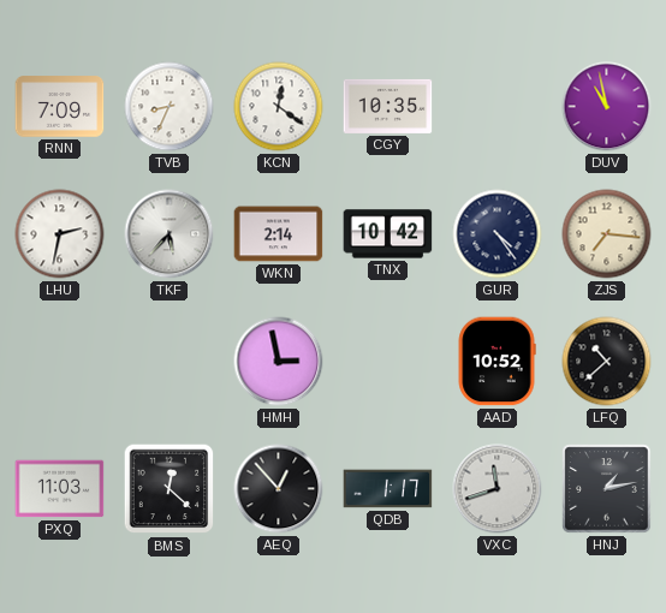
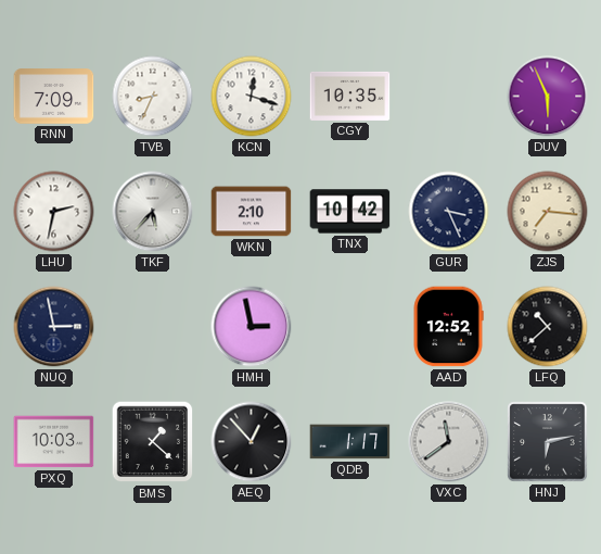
KCN: 12:21 -> 12:18 (252, 97)
DUV: 10:58 -> 5:56 (548, 97)
WKN: 2:14 -> 2:10 (252, 212)
GUR: 4:24 -> 3:26 (449, 212)
NUQ: none -> 2:58 (54, 327)
AAD: 10:52 -> 12:52 (448, 327)
PXQ: 11:03 -> 10:03 (54, 442)
BMS: 12:22 -> 1:22 (153, 442)
VXC: 11:42 -> 11:39 (449, 442)
HNJ: 1:13 -> 6:13 (548, 442)
